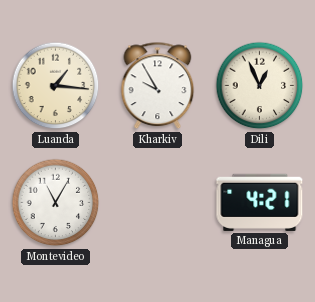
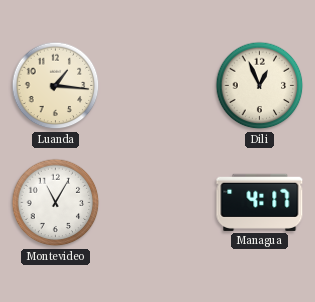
Kharkiv: 9:55 -> none (158, 86)
Managua: 4:21 -> 4:17 (260, 202)
